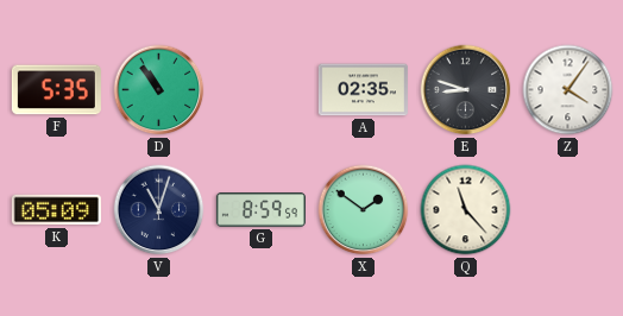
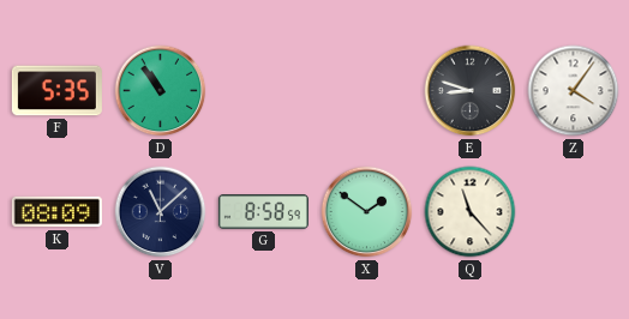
A: 02:35 -> none (363, 90)
K: 05:09 -> 08:09 (56, 212)
V: 11:03 -> 11:08 (161, 212)
G: 8:59 -> 8:58 (263, 212)
